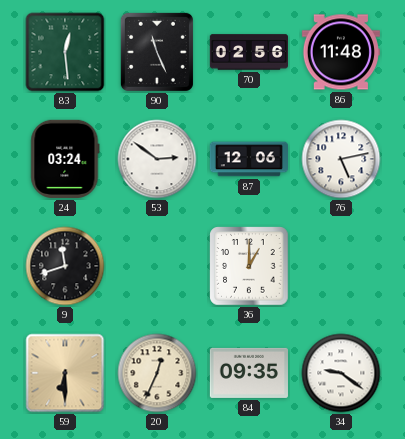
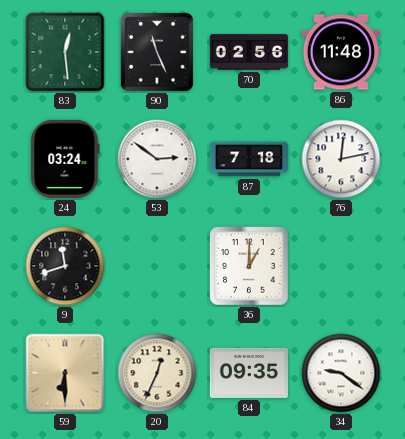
87: 12:06 -> 7:18 (248, 159)
76: 5:13 -> 12:13 (341, 159)
